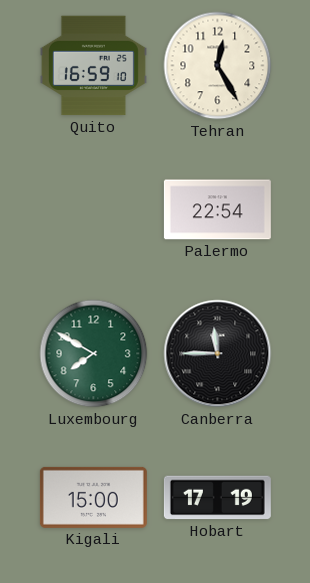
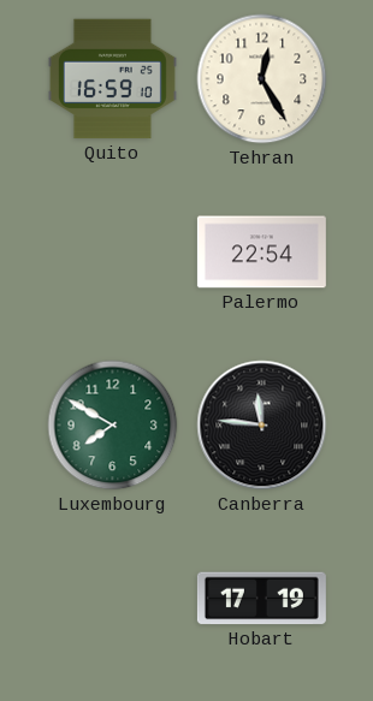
Canberra: 11:45 -> 11:46 (262, 426)
Kigali: 15:00 -> none (93, 497)
